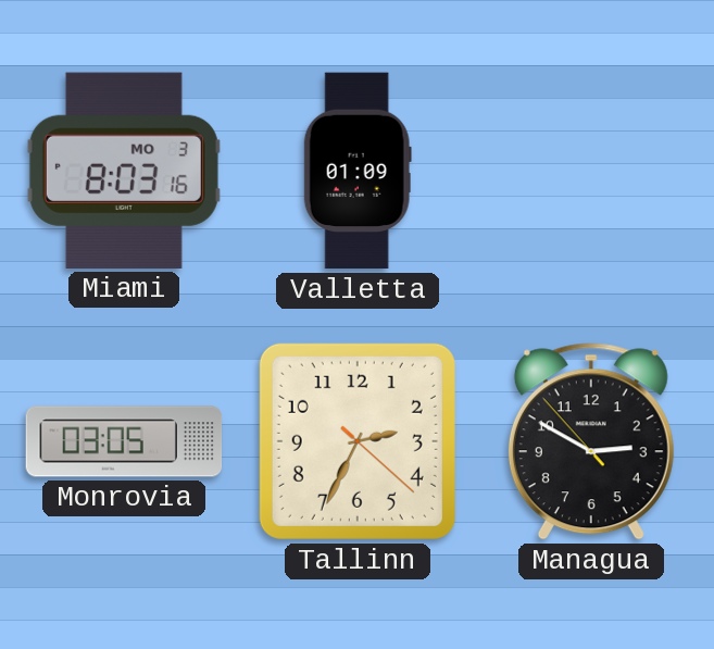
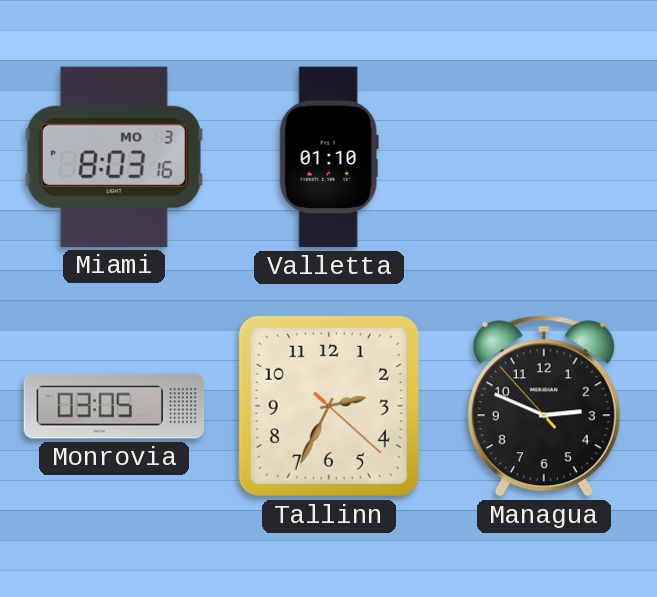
Valletta: 01:09 -> 01:10 (329, 157)
Managua: 2:49 -> 2:48 (544, 406)
